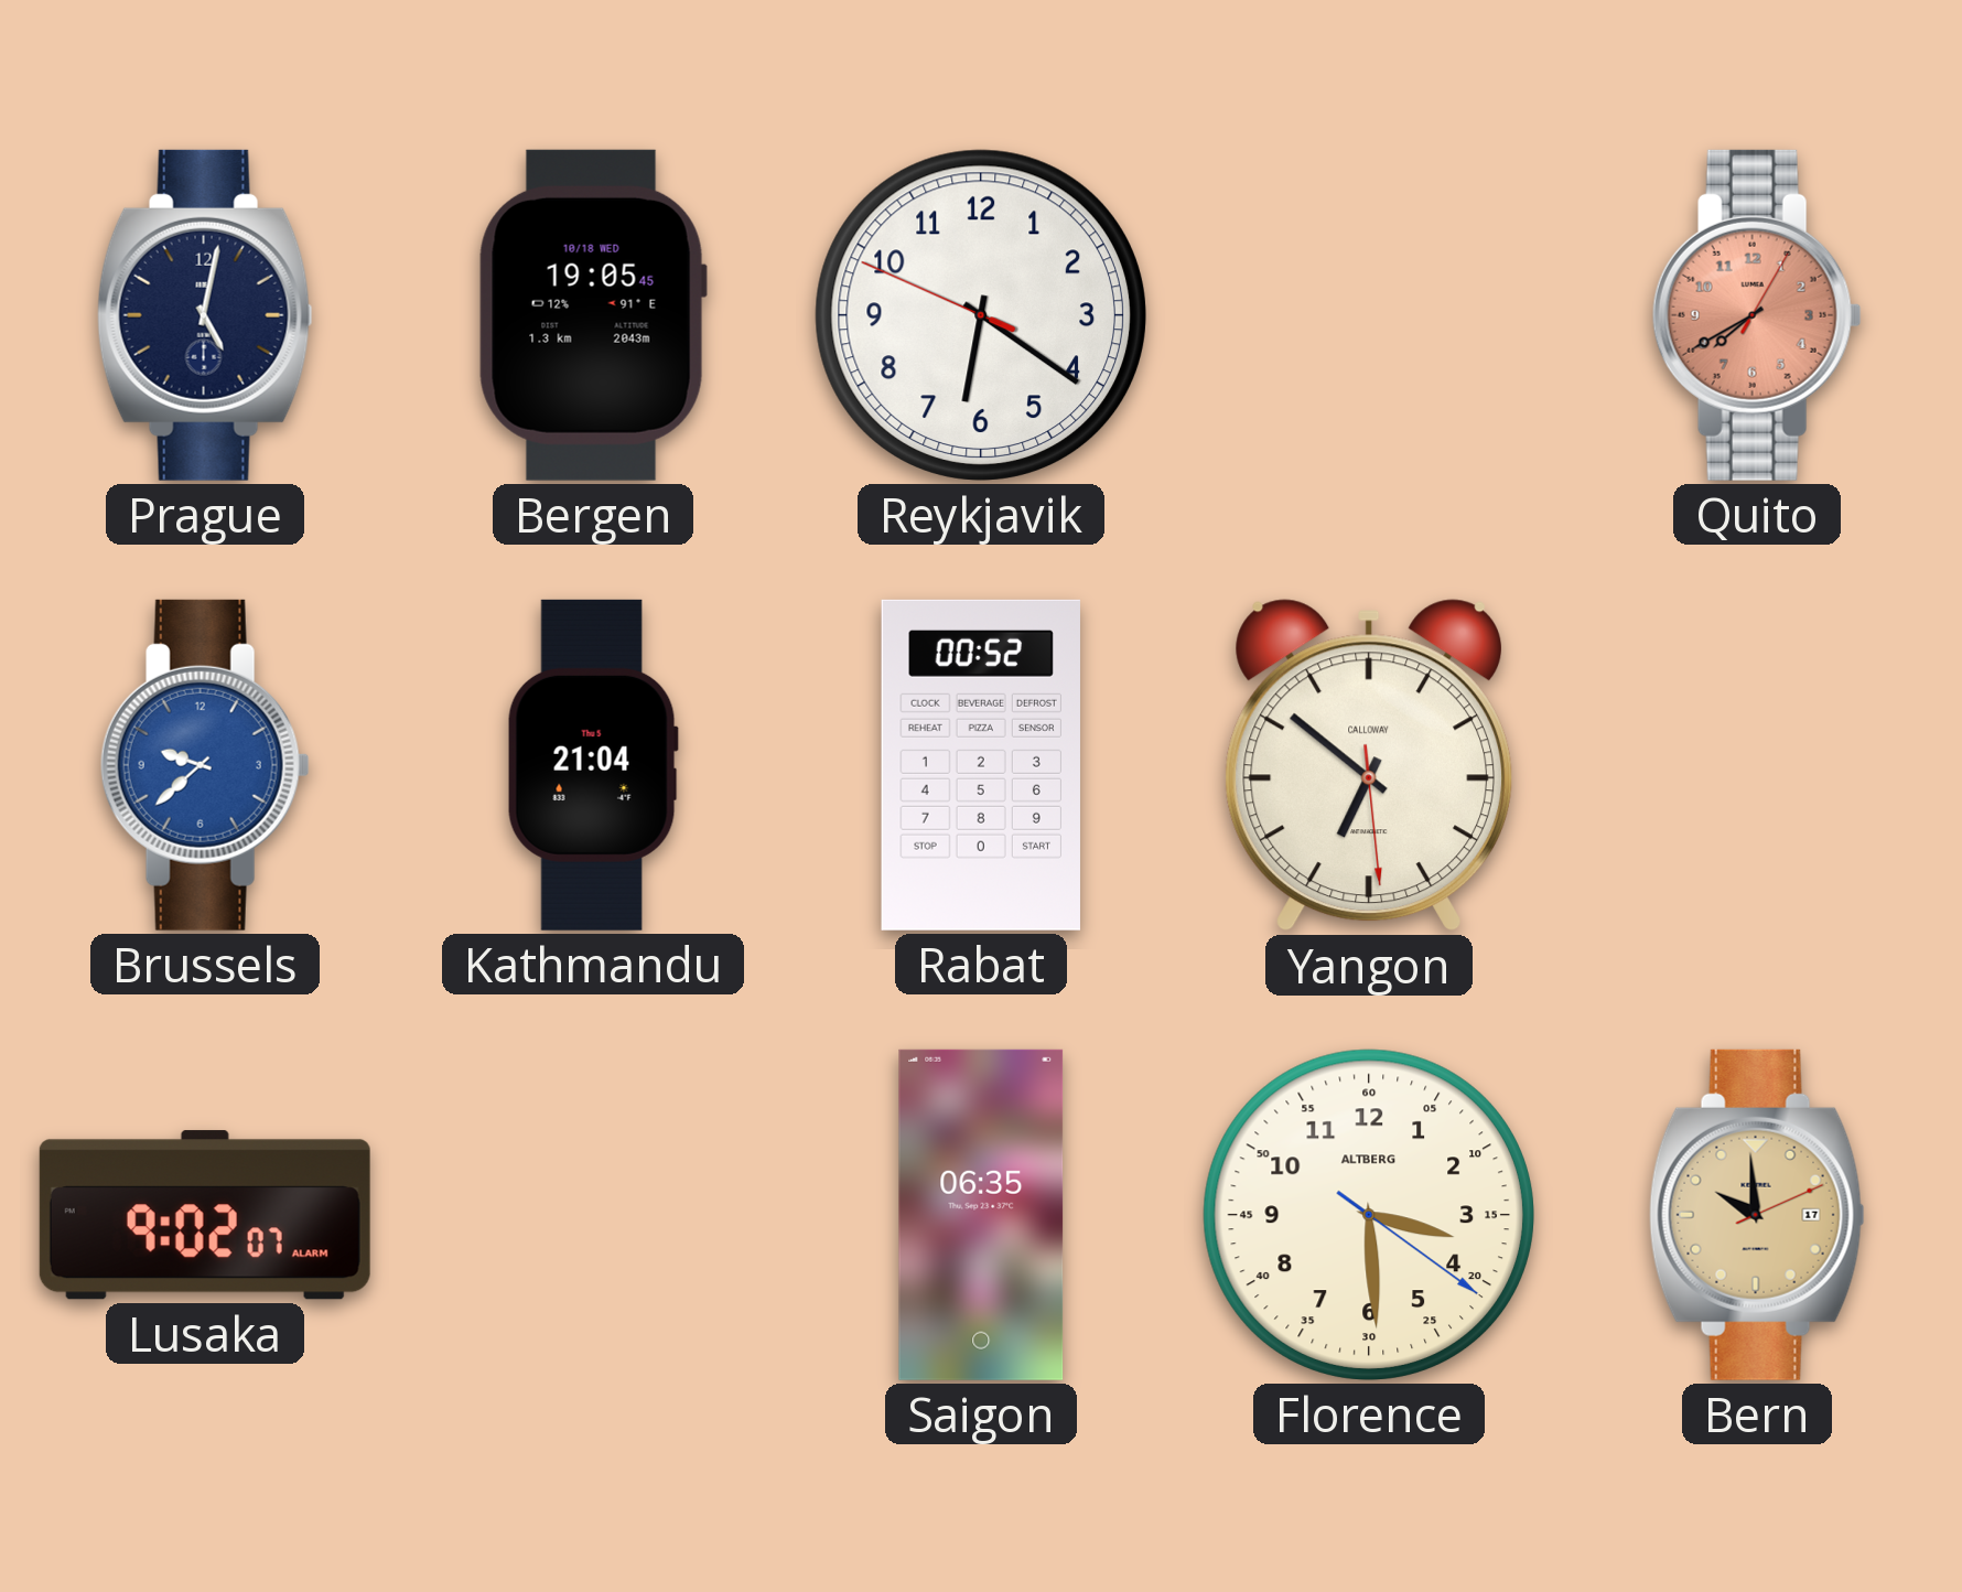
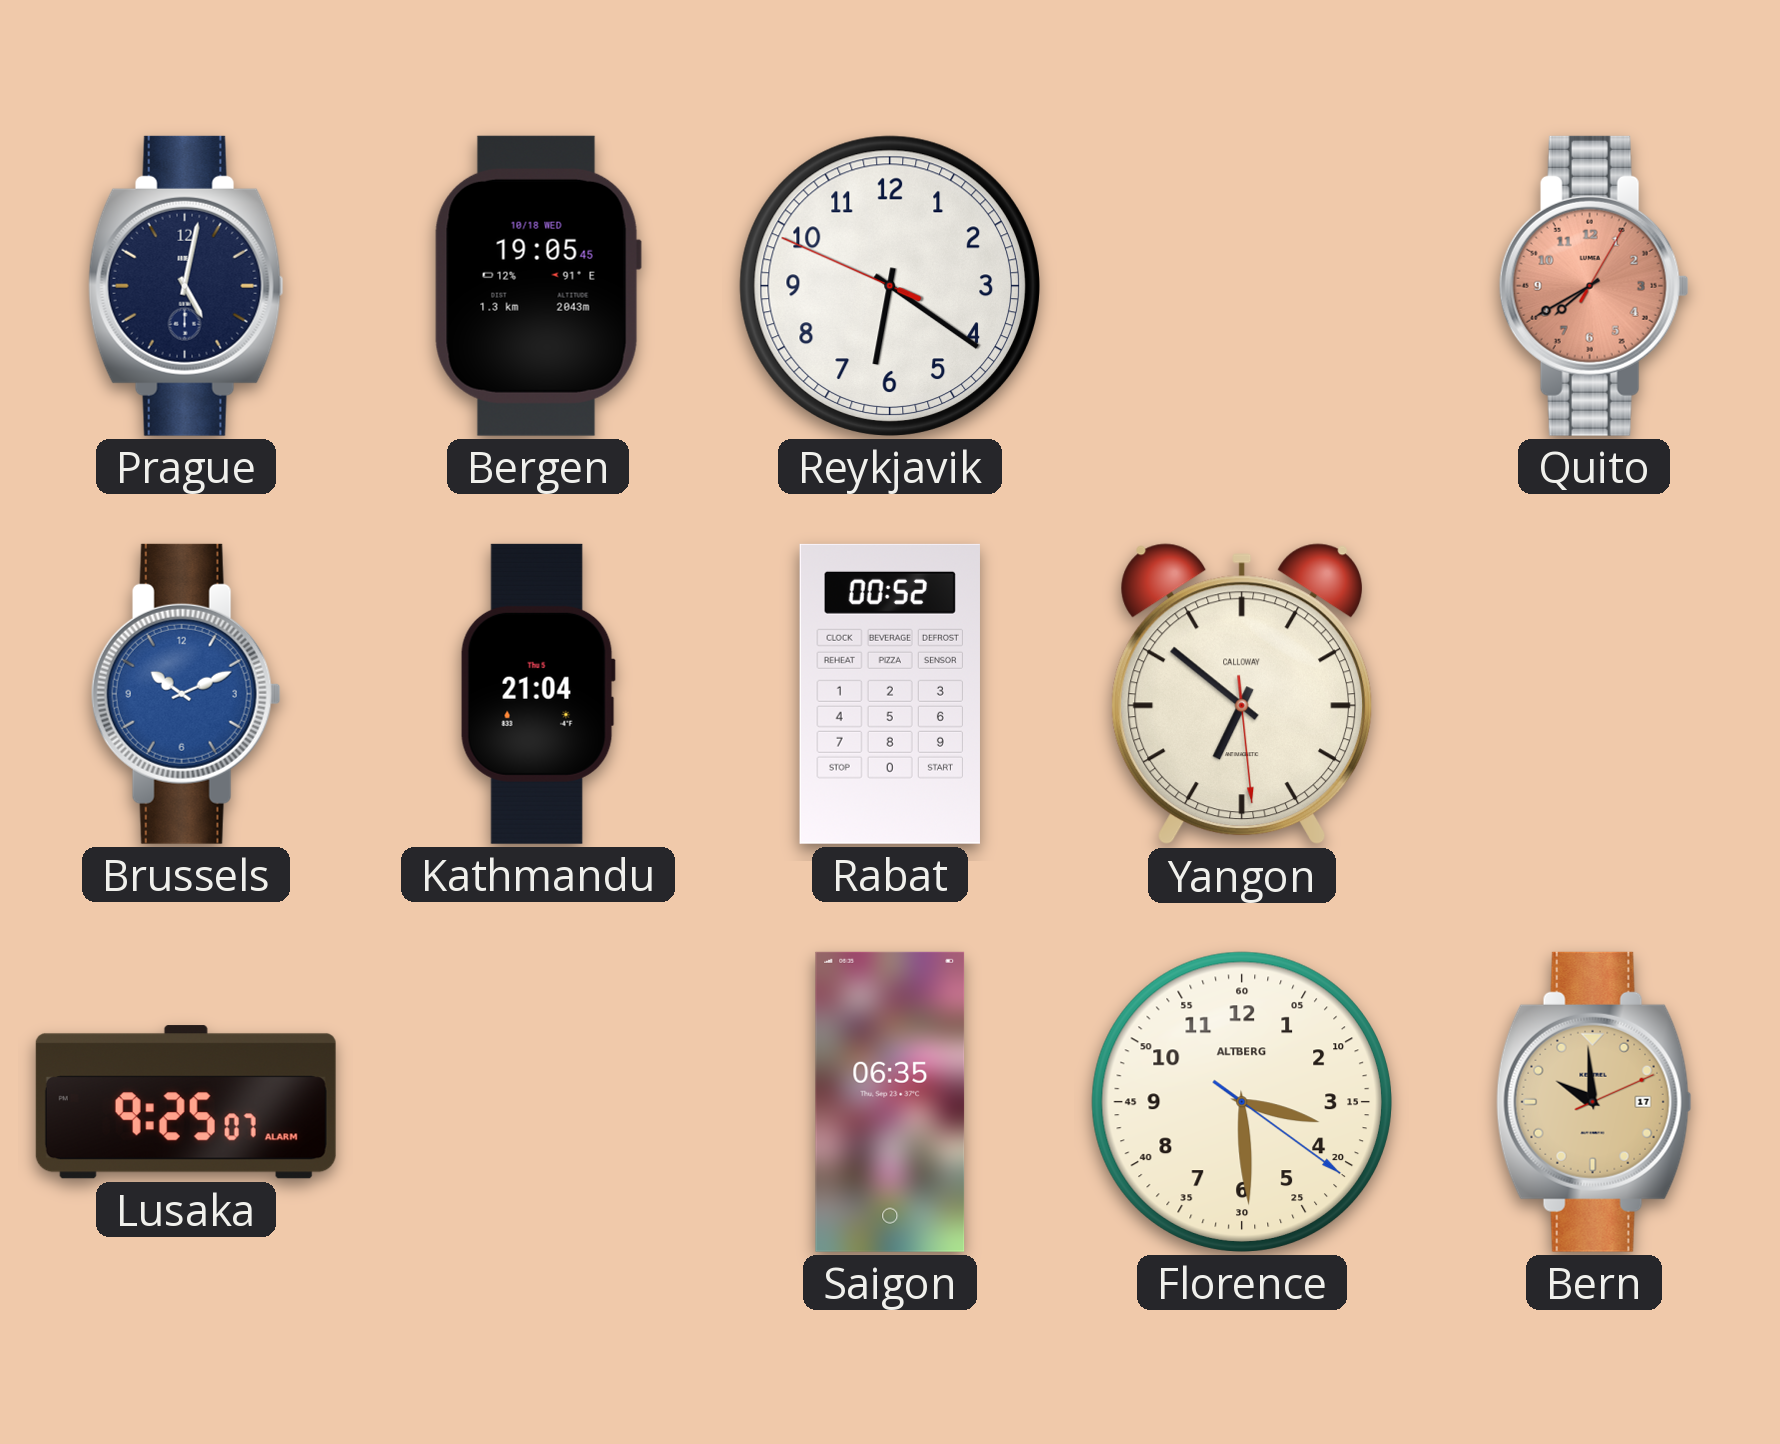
Brussels: 9:38 -> 10:11 (186, 694)
Lusaka: 9:02 -> 9:25 (186, 1102)
